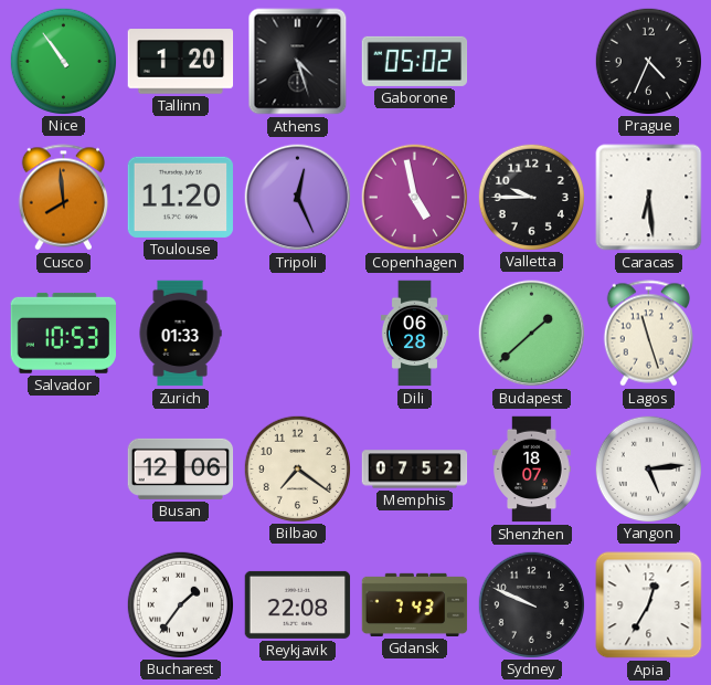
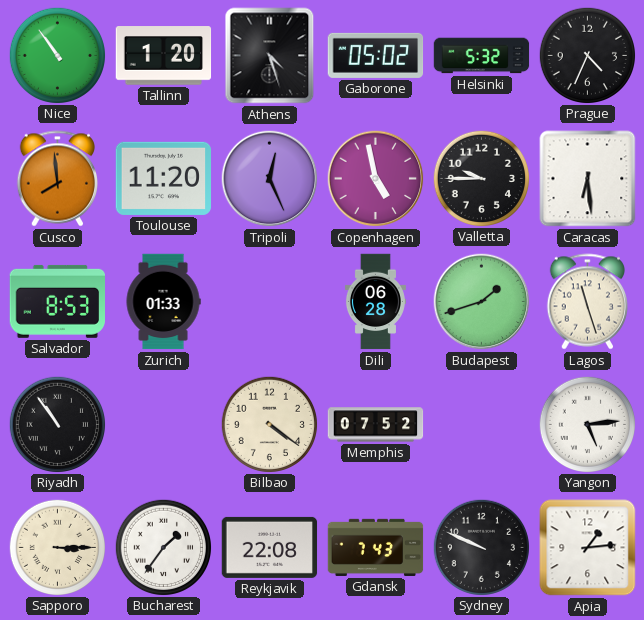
Helsinki: none -> 5:32 (482, 56)
Salvador: 10:53 -> 8:53 (57, 301)
Budapest: 1:38 -> 1:42 (482, 302)
Riyadh: none -> 10:54 (57, 424)
Busan: 12:06 -> none (181, 468)
Bilbao: 7:21 -> 4:21 (269, 424)
Shenzhen: 18:07 -> none (532, 470)
Sapporo: none -> 3:15 (57, 547)
Apia: 12:35 -> 1:14 (588, 548)
